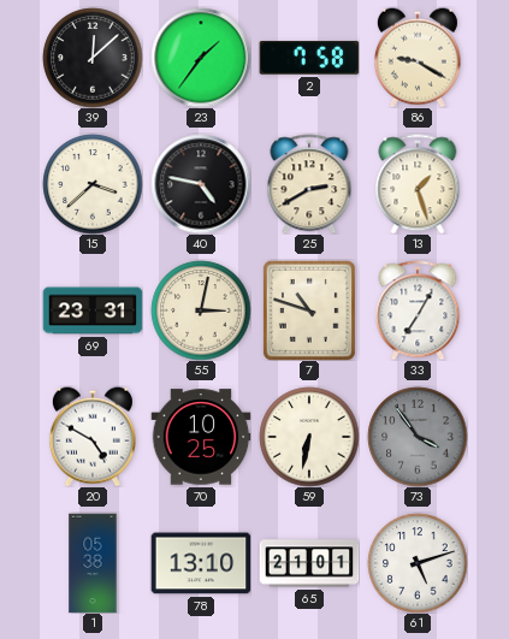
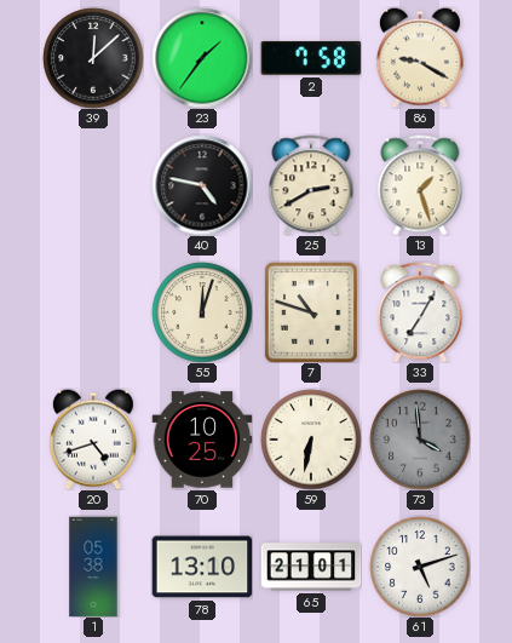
15: 3:38 -> none (93, 184)
69: 23:31 -> none (93, 310)
55: 3:02 -> 12:03 (202, 312)
20: 4:50 -> 4:42 (93, 440)
73: 3:54 -> 3:59 (420, 440)
